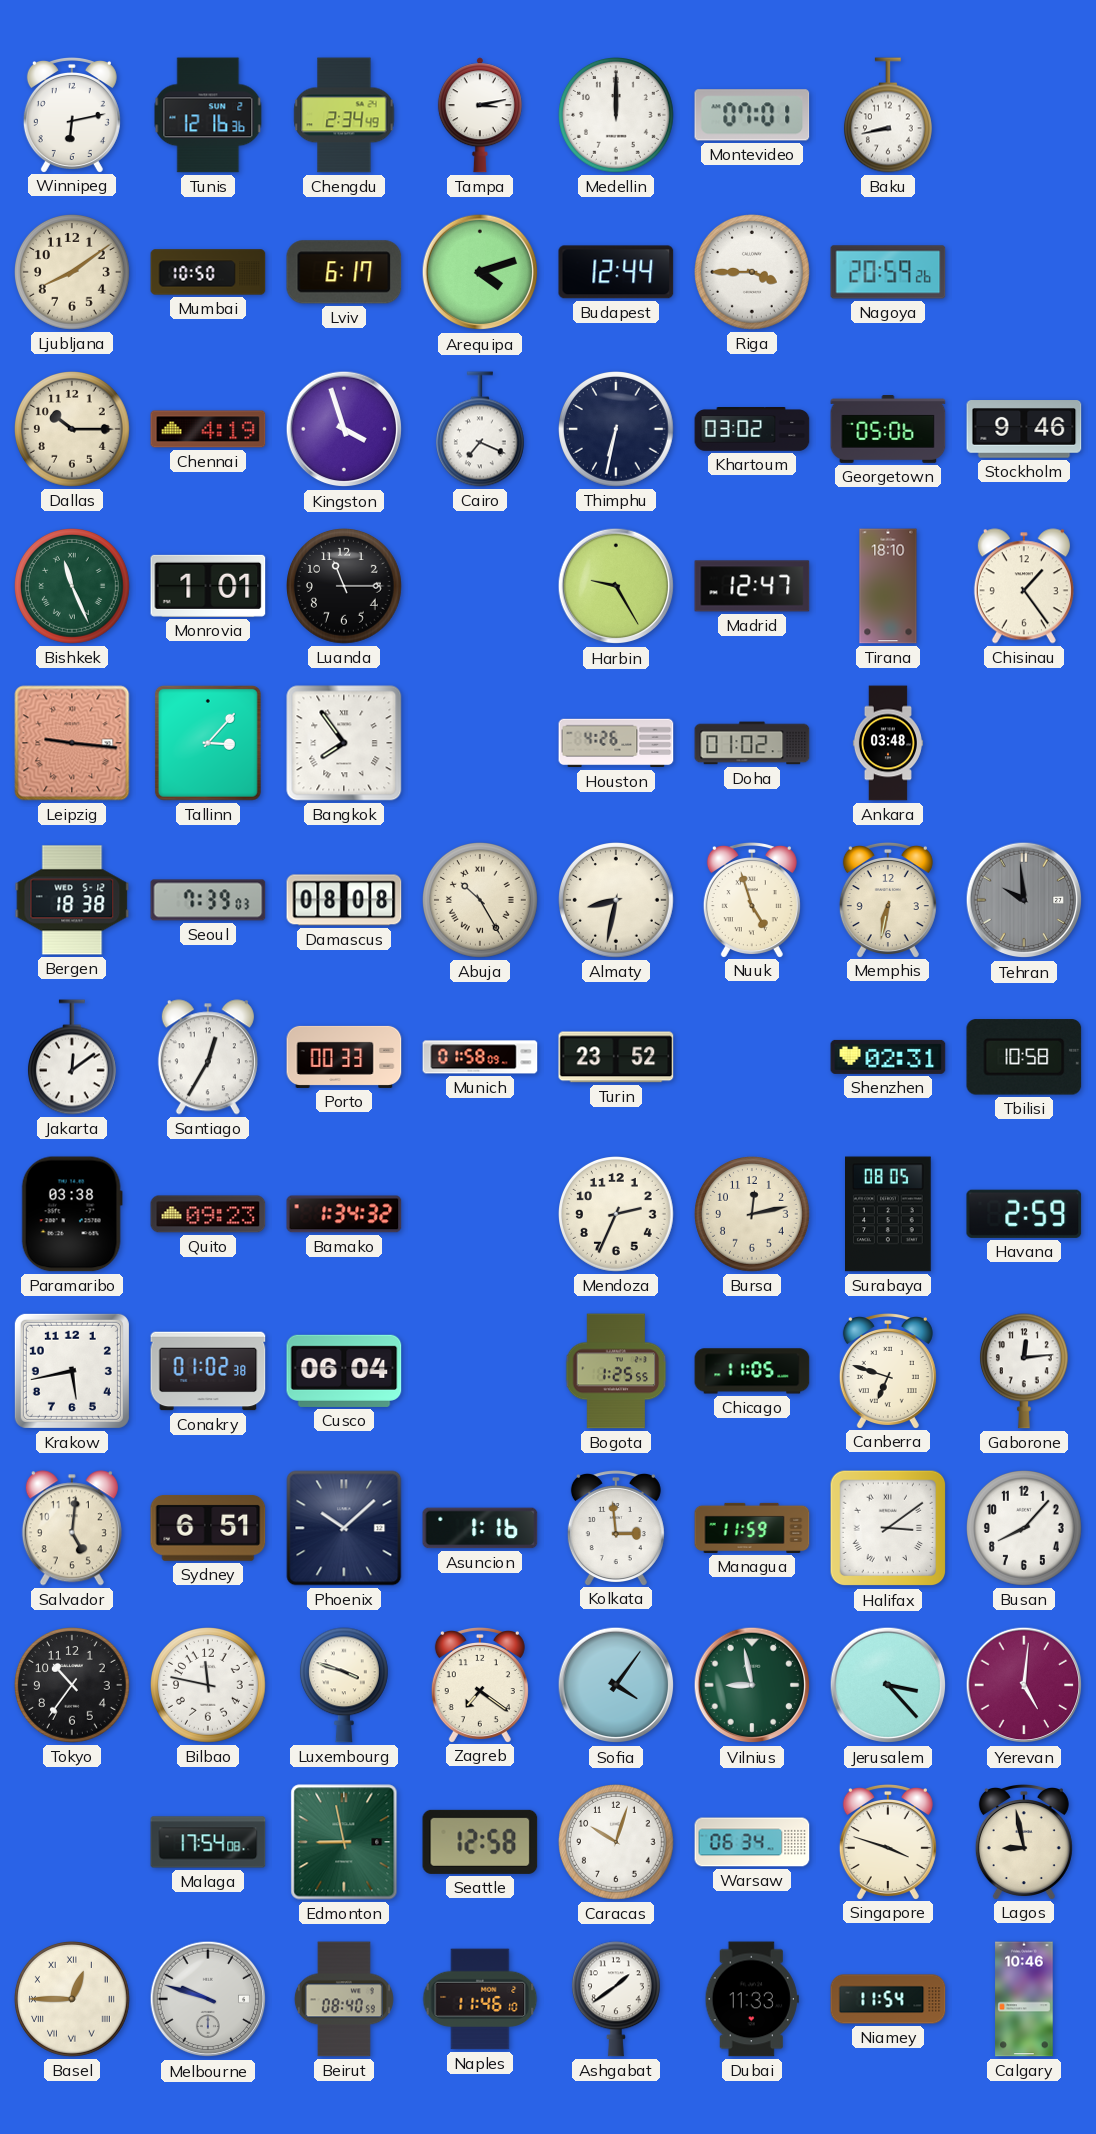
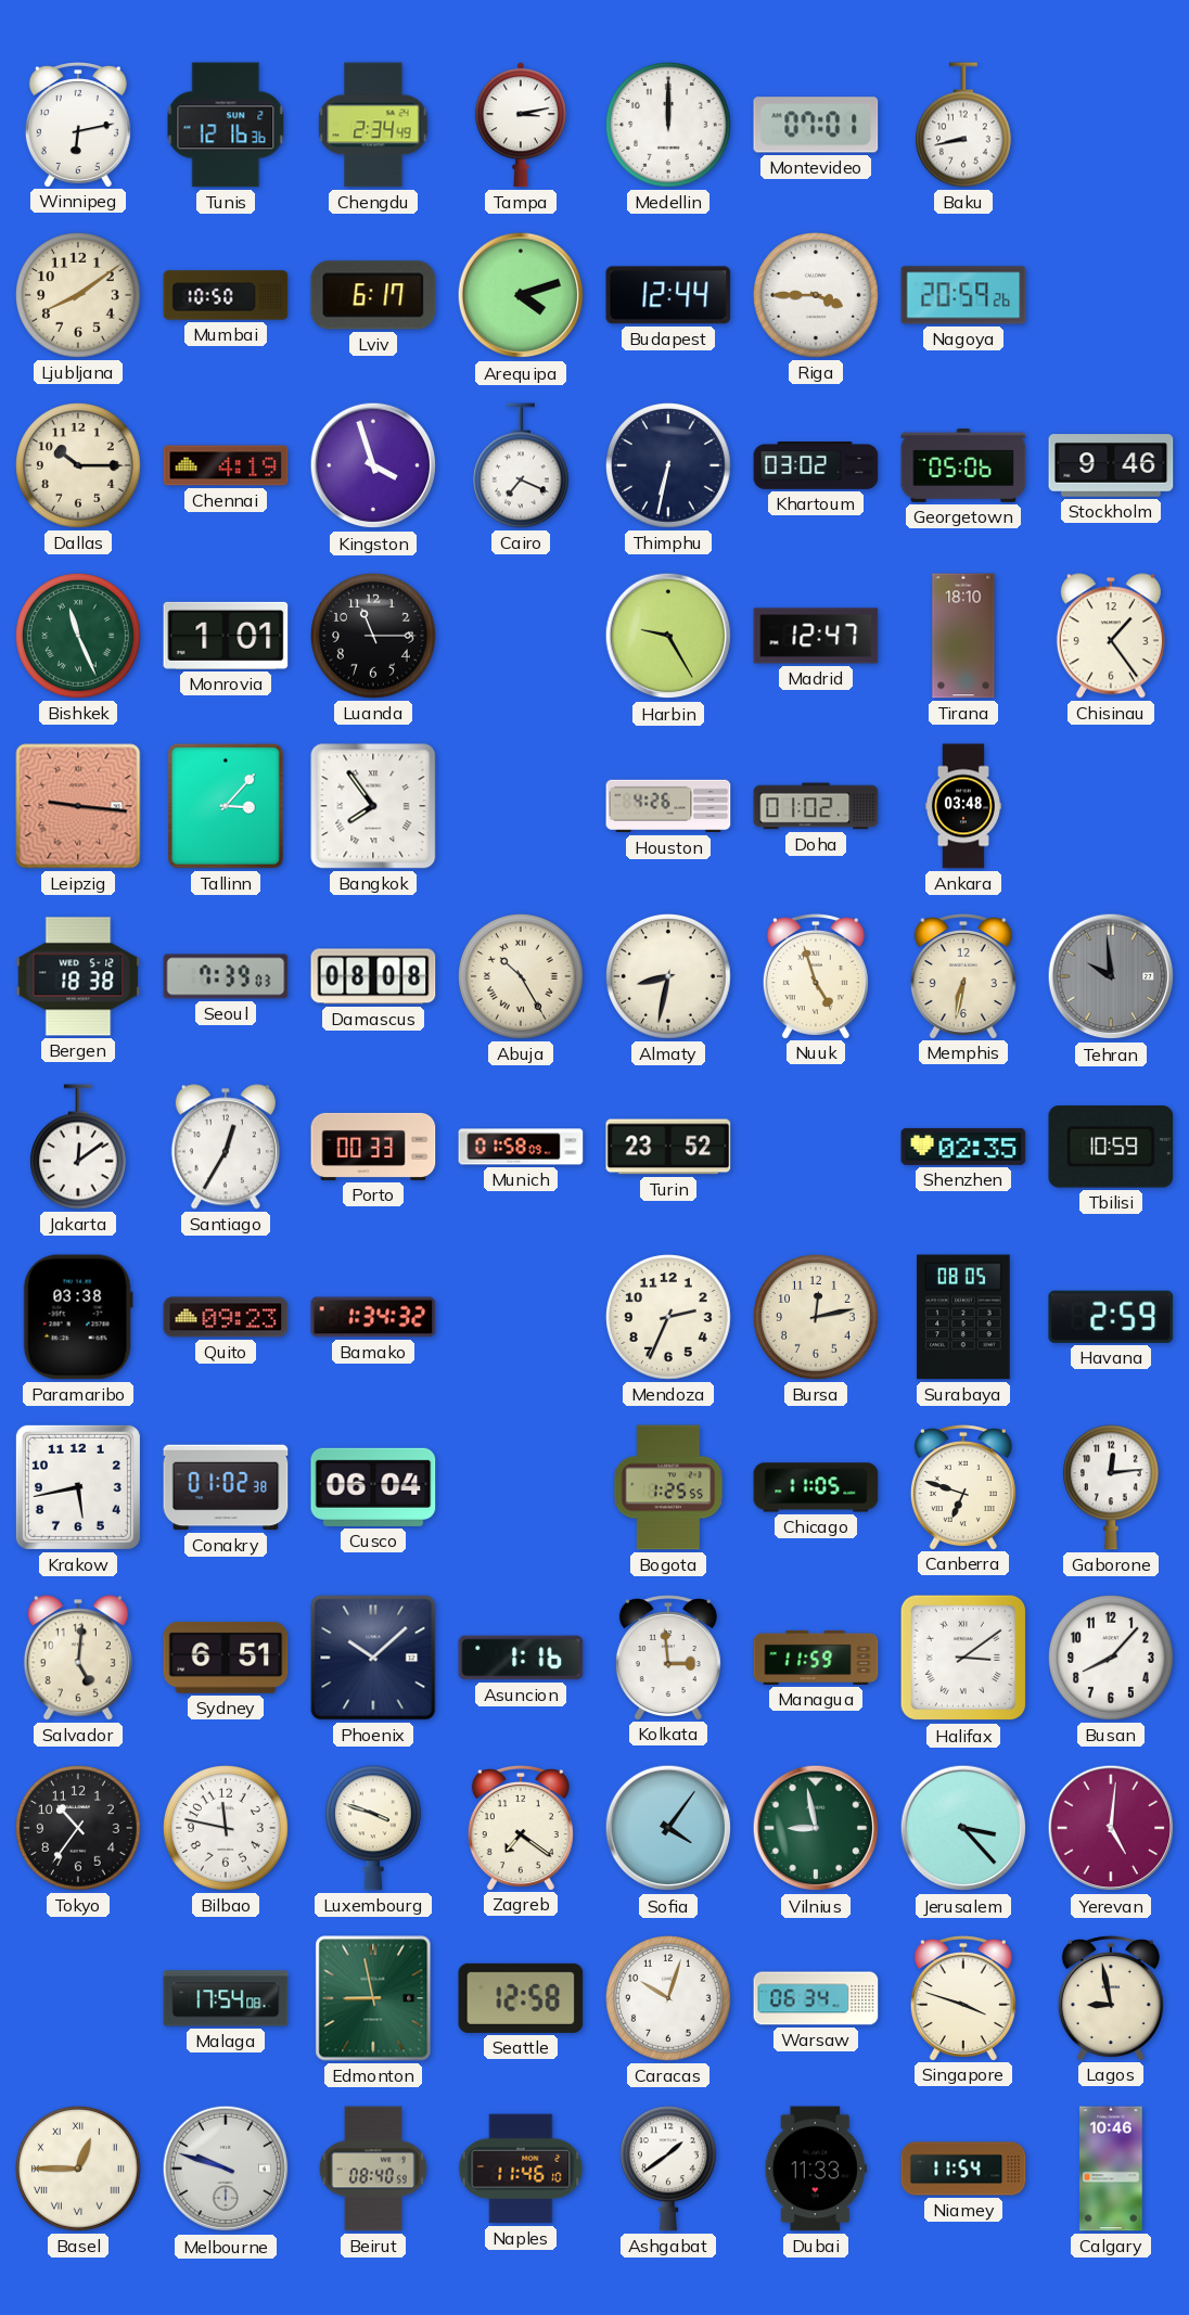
Shenzhen: 02:31 -> 02:35 (963, 1147)
Tbilisi: 10:58 -> 10:59 (1111, 1147)
